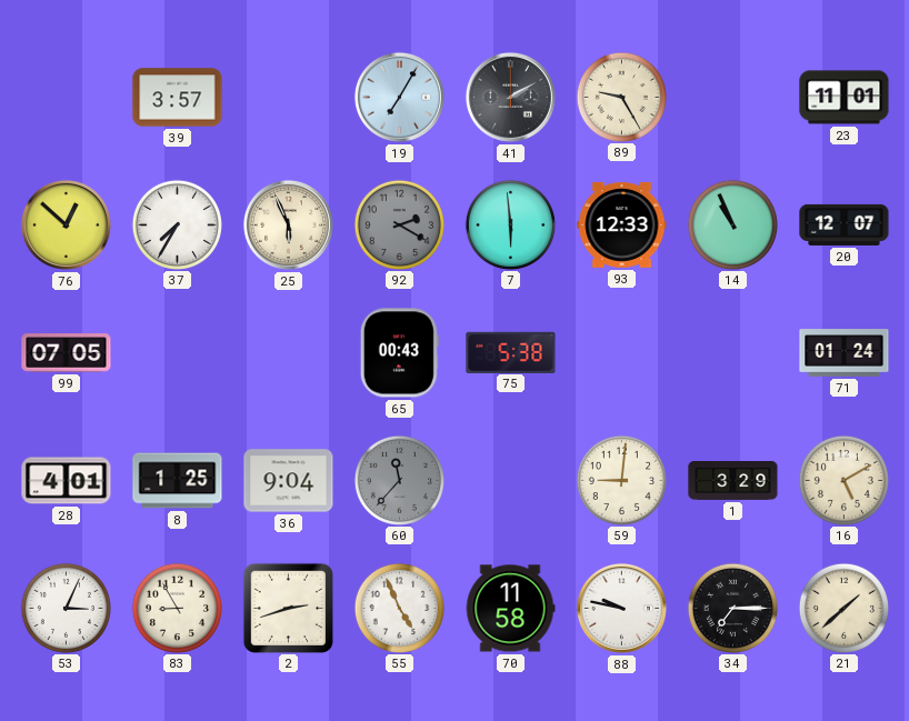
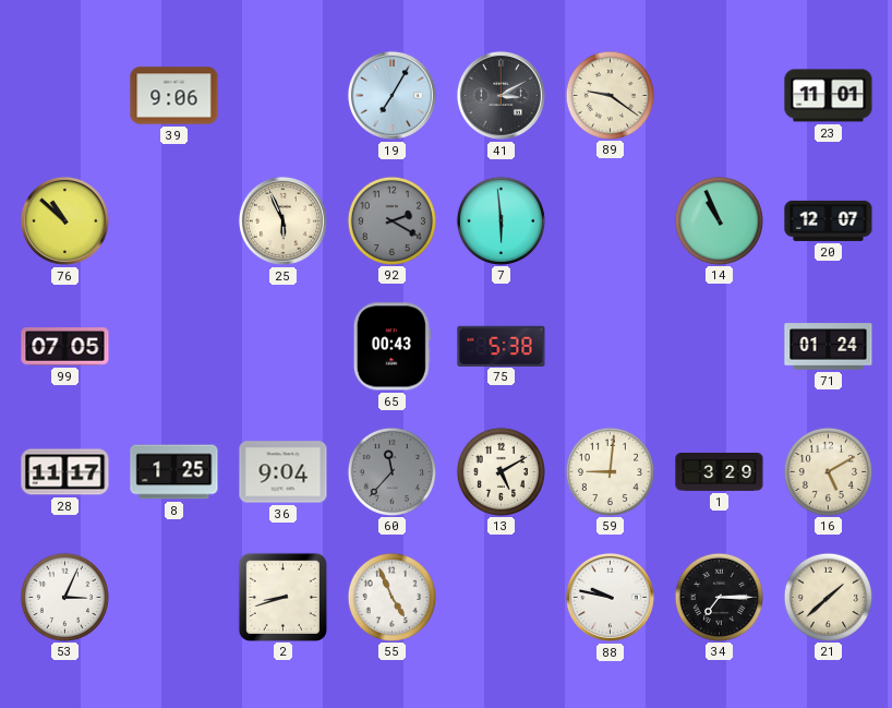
39: 3:57 -> 9:06 (174, 96)
41: 2:10 -> 3:10 (501, 95)
89: 9:25 -> 9:21 (610, 95)
76: 12:52 -> 10:52 (64, 220)
37: 7:35 -> none (177, 224)
93: 12:33 -> none (622, 224)
28: 4:01 -> 11:17 (65, 472)
13: none -> 5:10 (501, 471)
83: 8:55 -> none (177, 608)
2: 2:42 -> 8:42 (282, 597)
70: 11:58 -> none (510, 609)
